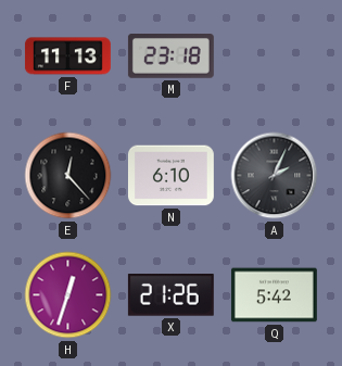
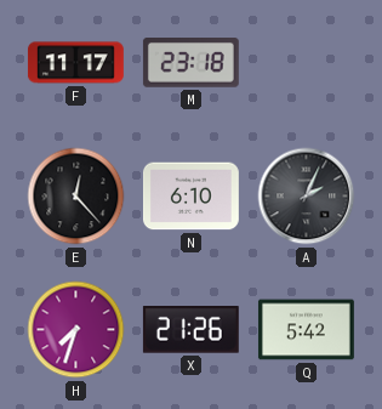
F: 11:13 -> 11:17 (75, 63)
H: 12:33 -> 7:33 (76, 330)
